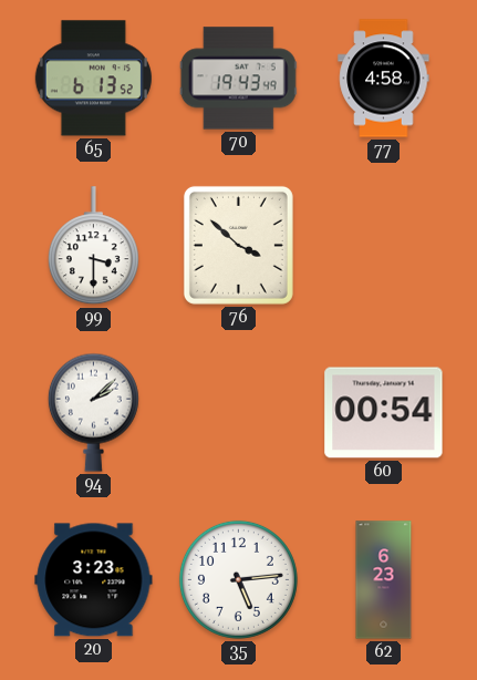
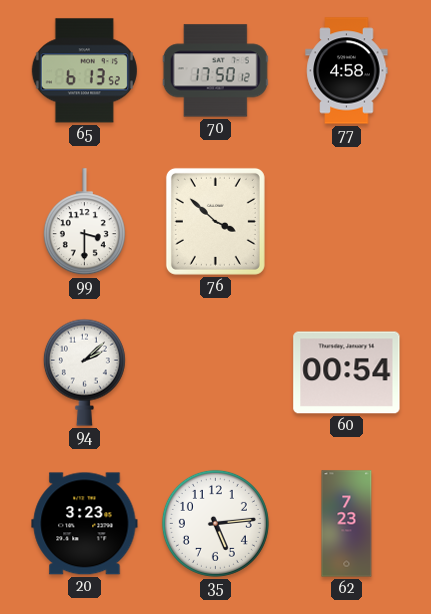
70: 19:43 -> 17:50 (215, 71)
62: 6:23 -> 7:23 (347, 524)
